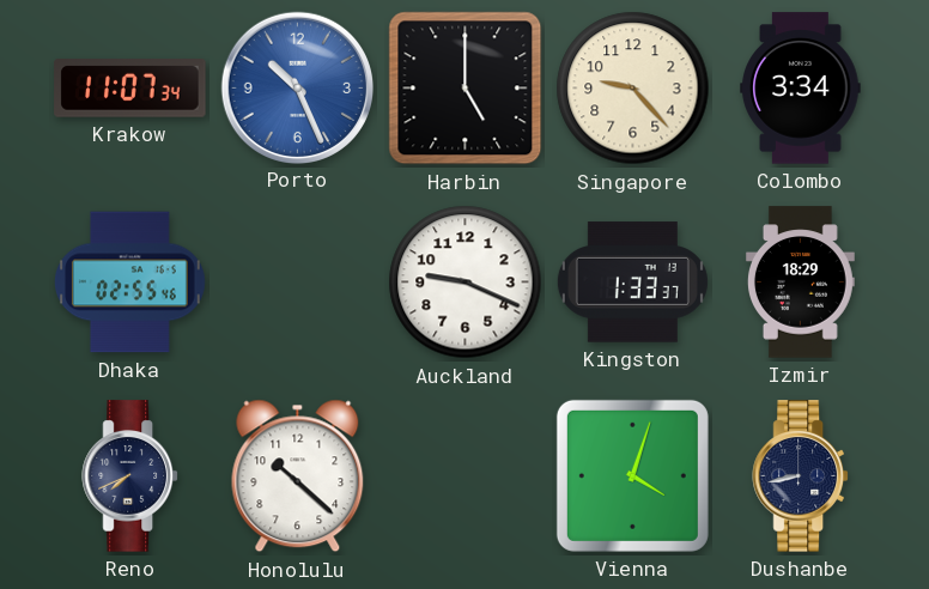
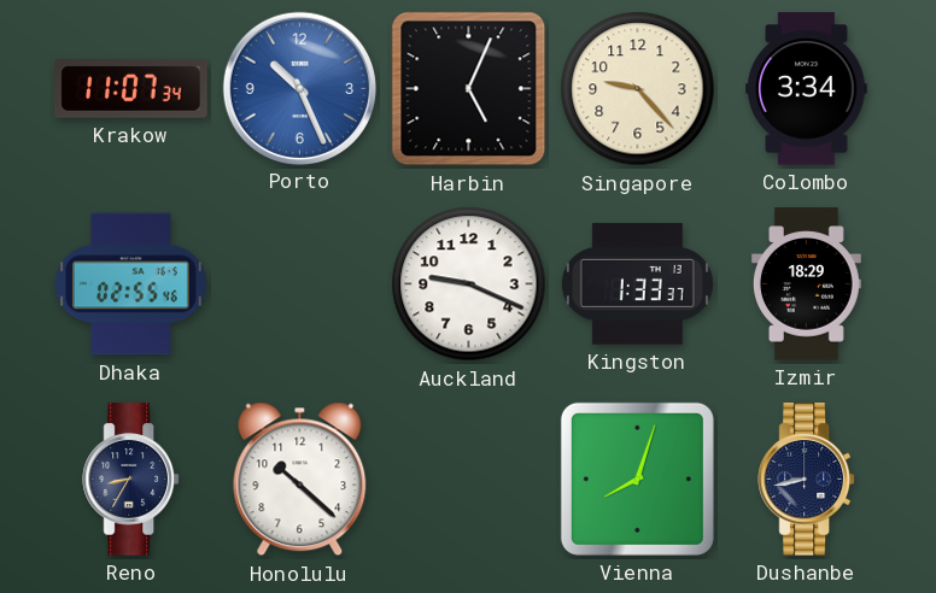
Harbin: 5:00 -> 5:04 (469, 89)
Reno: 7:41 -> 8:35 (130, 480)
Vienna: 4:03 -> 8:03 (637, 478)
